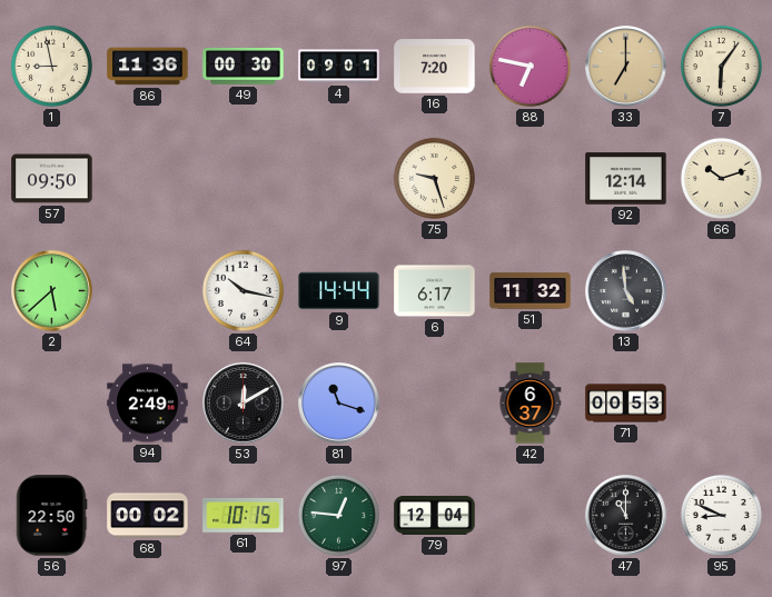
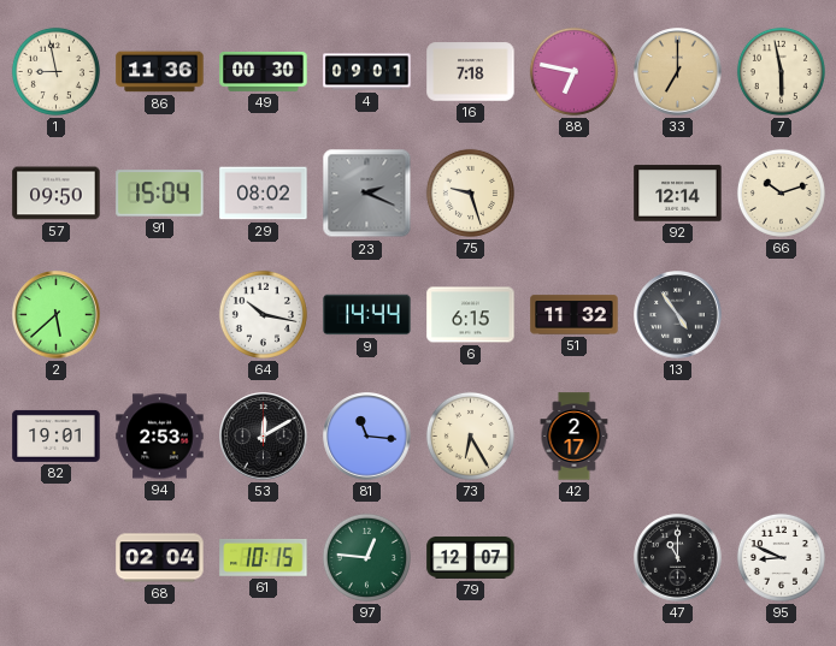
16: 7:20 -> 7:18 (471, 72)
7: 6:06 -> 5:58 (781, 71)
91: none -> 15:04 (160, 194)
29: none -> 08:02 (264, 194)
23: none -> 2:19 (367, 194)
6: 6:17 -> 6:15 (471, 315)
13: 4:59 -> 4:54 (678, 315)
82: none -> 19:01 (57, 435)
94: 2:49 -> 2:53 (160, 437)
81: 11:18 -> 11:16 (367, 437)
73: none -> 6:25 (470, 435)
42: 6:37 -> 2:17 (575, 437)
71: 00:53 -> none (626, 404)
56: 22:50 -> none (51, 516)
68: 00:02 -> 02:04 (160, 558)
79: 12:04 -> 12:07 (471, 557)
